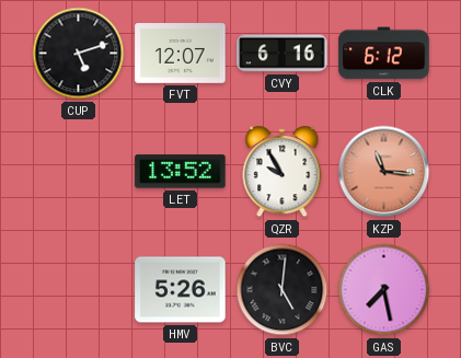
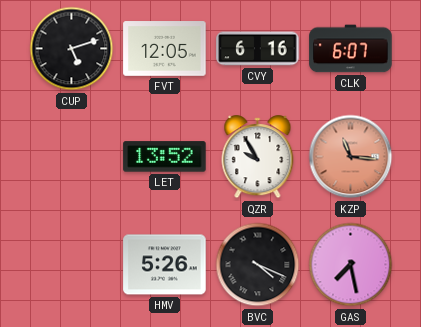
FVT: 12:07 -> 12:05 (165, 49)
CLK: 6:12 -> 6:07 (351, 49)
BVC: 5:01 -> 4:19 (258, 265)
